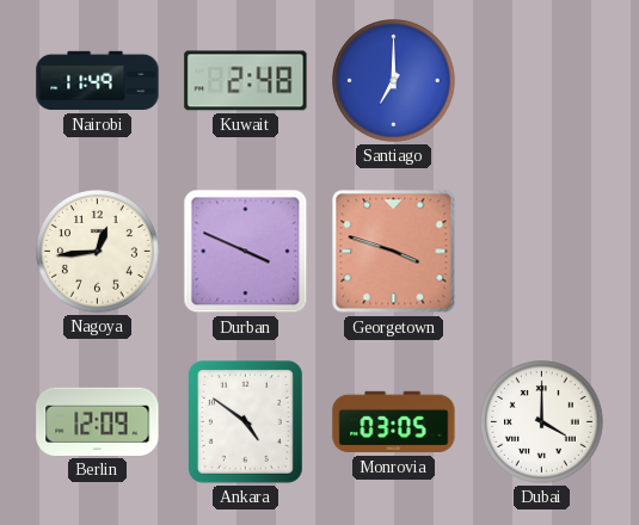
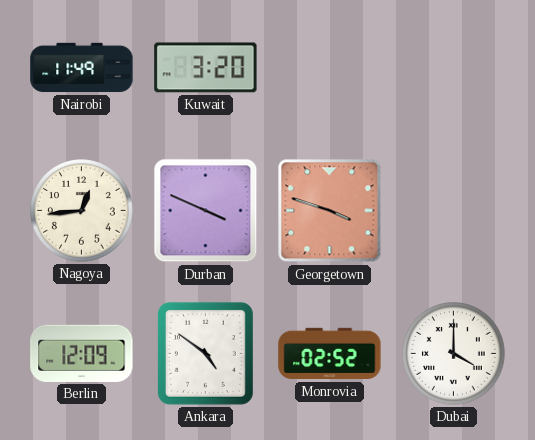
Kuwait: 2:48 -> 3:20 (206, 68)
Santiago: 7:00 -> none (394, 81)
Monrovia: 03:05 -> 02:52 (330, 354)
